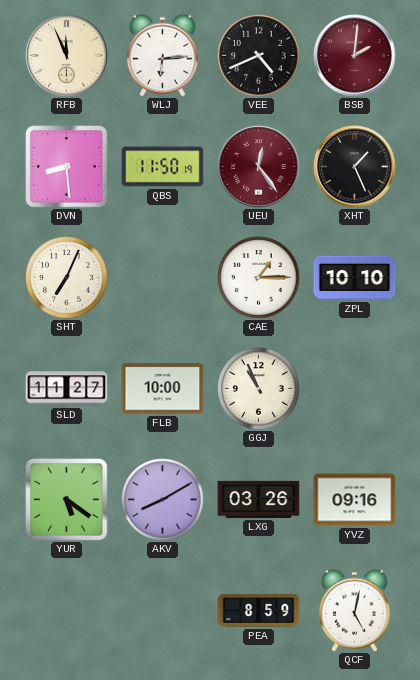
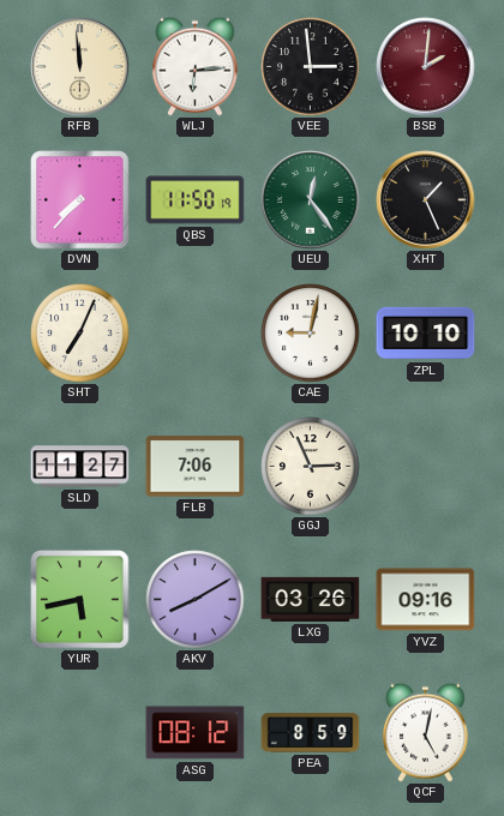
RFB: 11:56 -> 11:59 (80, 67)
VEE: 4:41 -> 2:59 (311, 67)
DVN: 8:29 -> 7:37 (80, 200)
UEU dial: burgundy -> green (311, 200)
CAE: 1:15 -> 9:02 (311, 334)
FLB: 10:00 -> 7:06 (196, 467)
GGJ: 10:56 -> 2:56 (311, 467)
YUR: 5:21 -> 5:43 (80, 600)
ASG: none -> 08:12 (196, 733)
